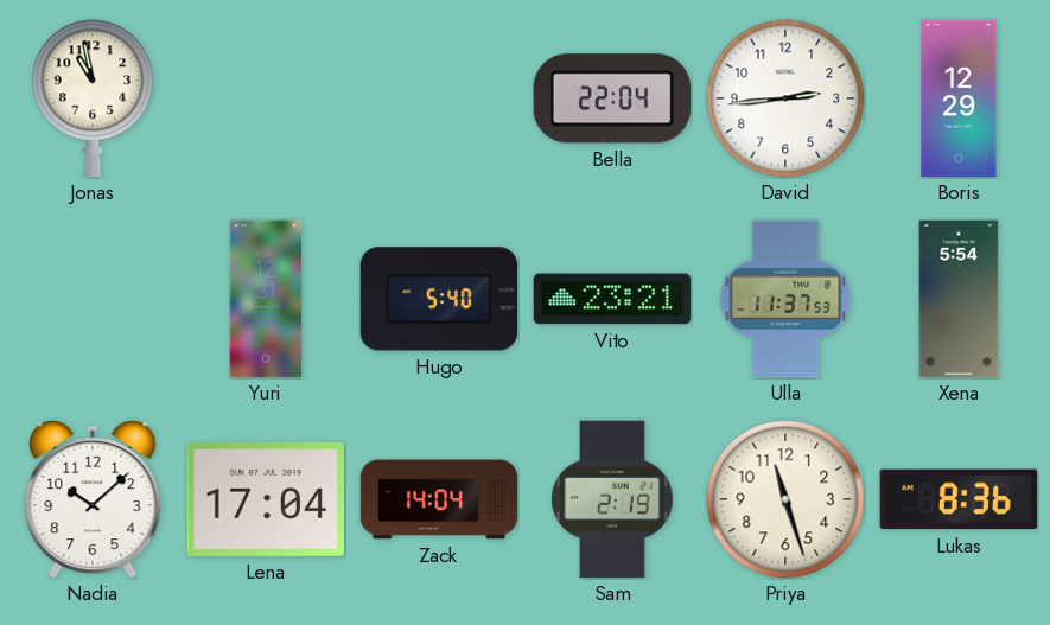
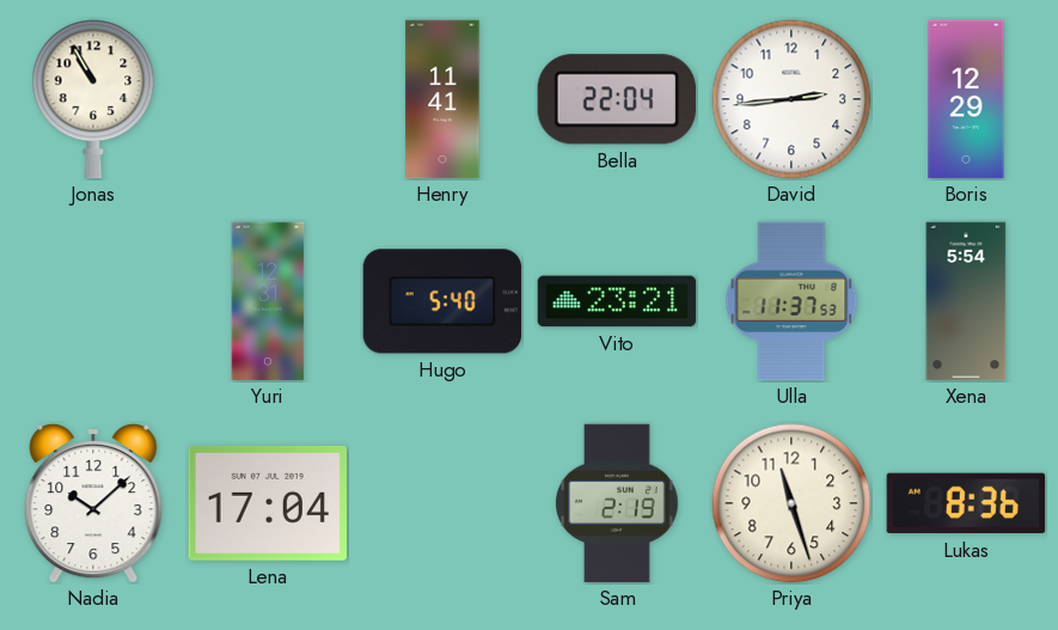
Jonas: 10:58 -> 10:55 (93, 99)
Henry: none -> 11:41 (442, 99)
Zack: 14:04 -> none (439, 499)
